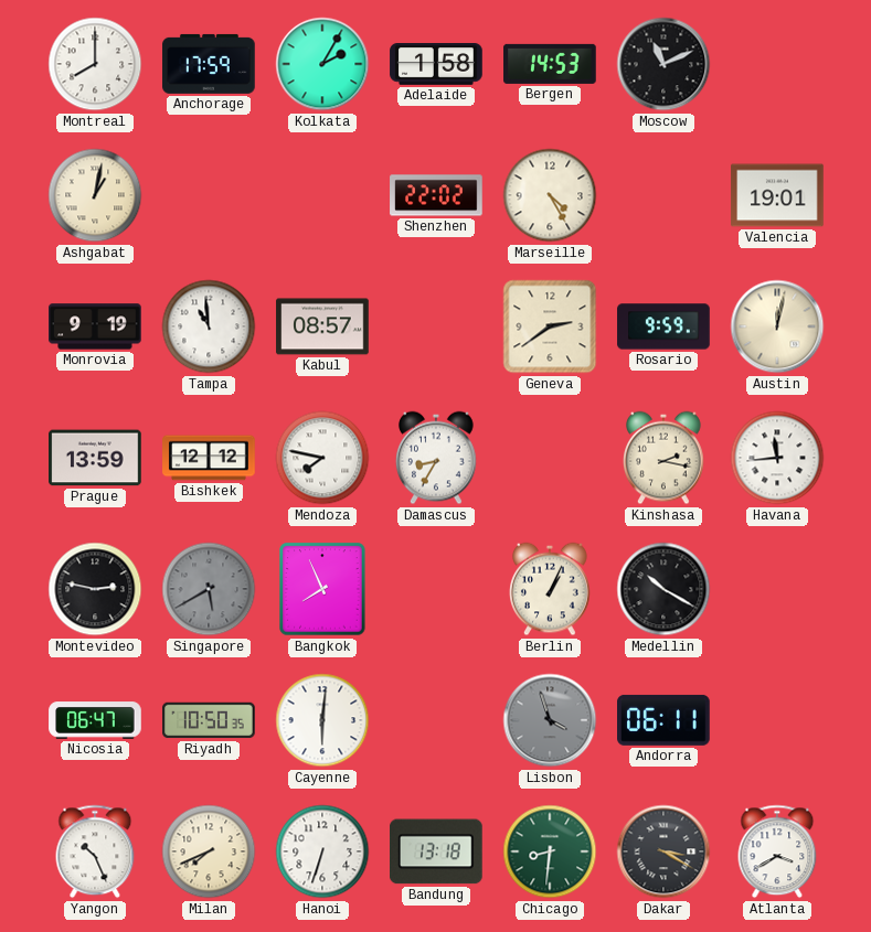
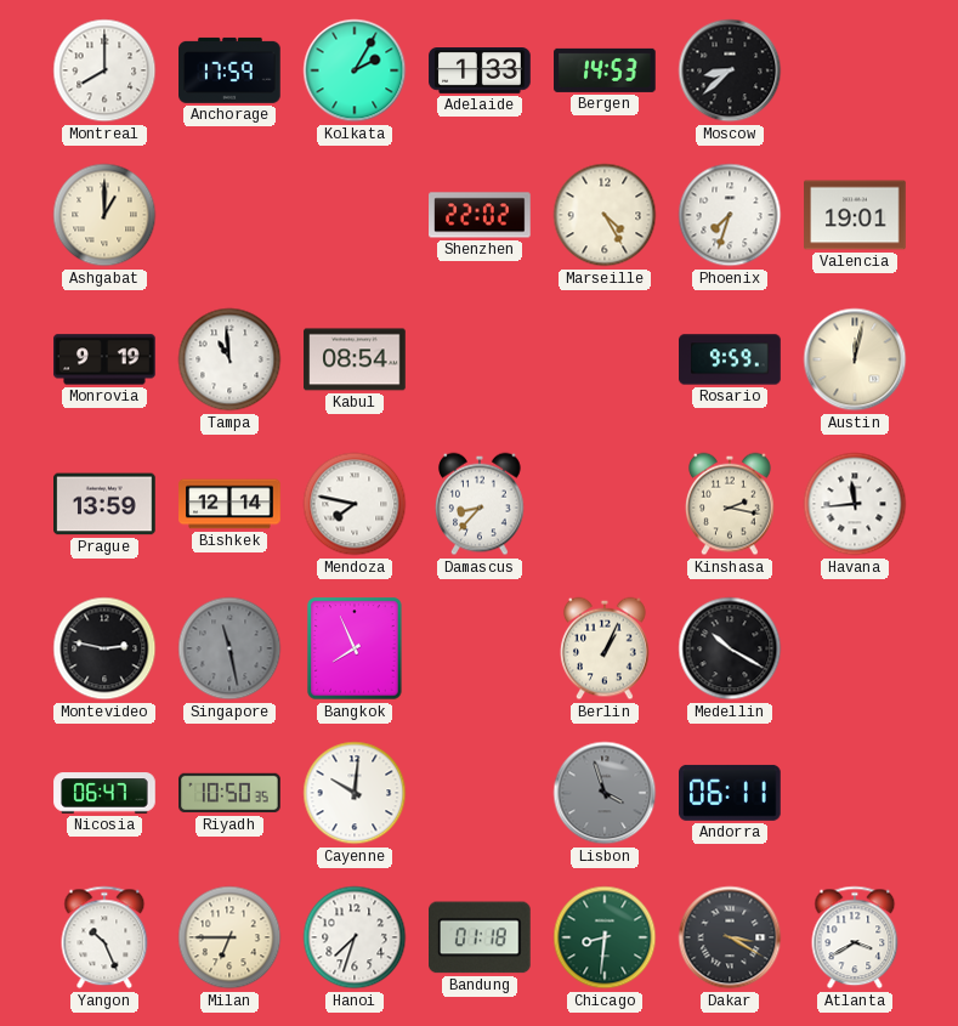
Adelaide: 1:58 -> 1:33 (480, 72)
Moscow: 11:11 -> 8:38 (730, 70)
Ashgabat: 1:02 -> 1:00 (104, 215)
Phoenix: none -> 7:33 (730, 215)
Kabul: 08:57 -> 08:54 (355, 359)
Geneva: 2:39 -> none (550, 326)
Bishkek: 12:12 -> 12:14 (229, 504)
Damascus: 8:35 -> 8:37 (480, 504)
Singapore: 5:40 -> 11:28 (229, 648)
Cayenne: 6:01 -> 10:01 (355, 793)
Milan: 7:41 -> 6:45 (229, 937)
Hanoi: 6:33 -> 7:33 (355, 937)
Bandung: 13:18 -> 01:18 (481, 937)
